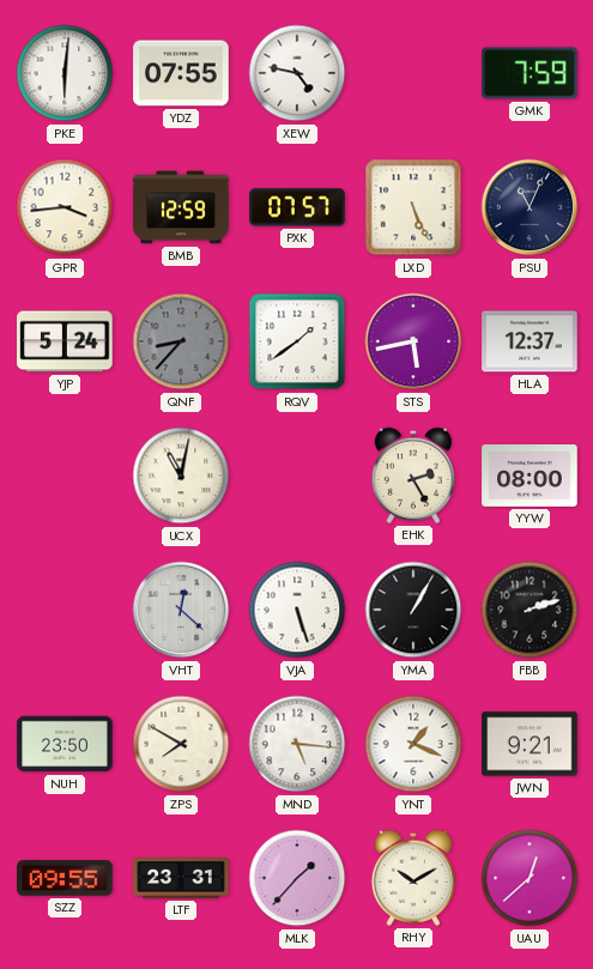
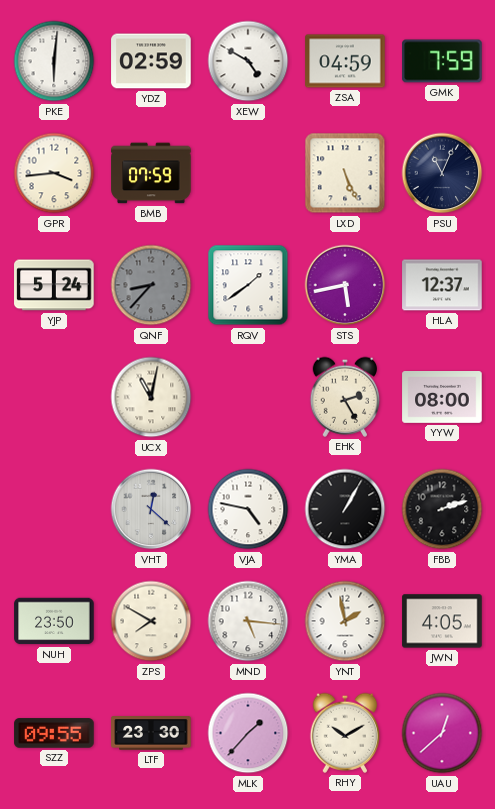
YDZ: 07:55 -> 02:59 (151, 61)
XEW: 4:47 -> 4:50 (248, 61)
ZSA: none -> 04:59 (345, 61)
BMB: 12:59 -> 07:59 (151, 173)
PXK: 07:57 -> none (297, 207)
VJA: 5:27 -> 4:47 (248, 509)
YNT: 1:19 -> 1:58 (345, 621)
JWN: 9:21 -> 4:05 (442, 621)
LTF: 23:31 -> 23:30 (151, 734)
